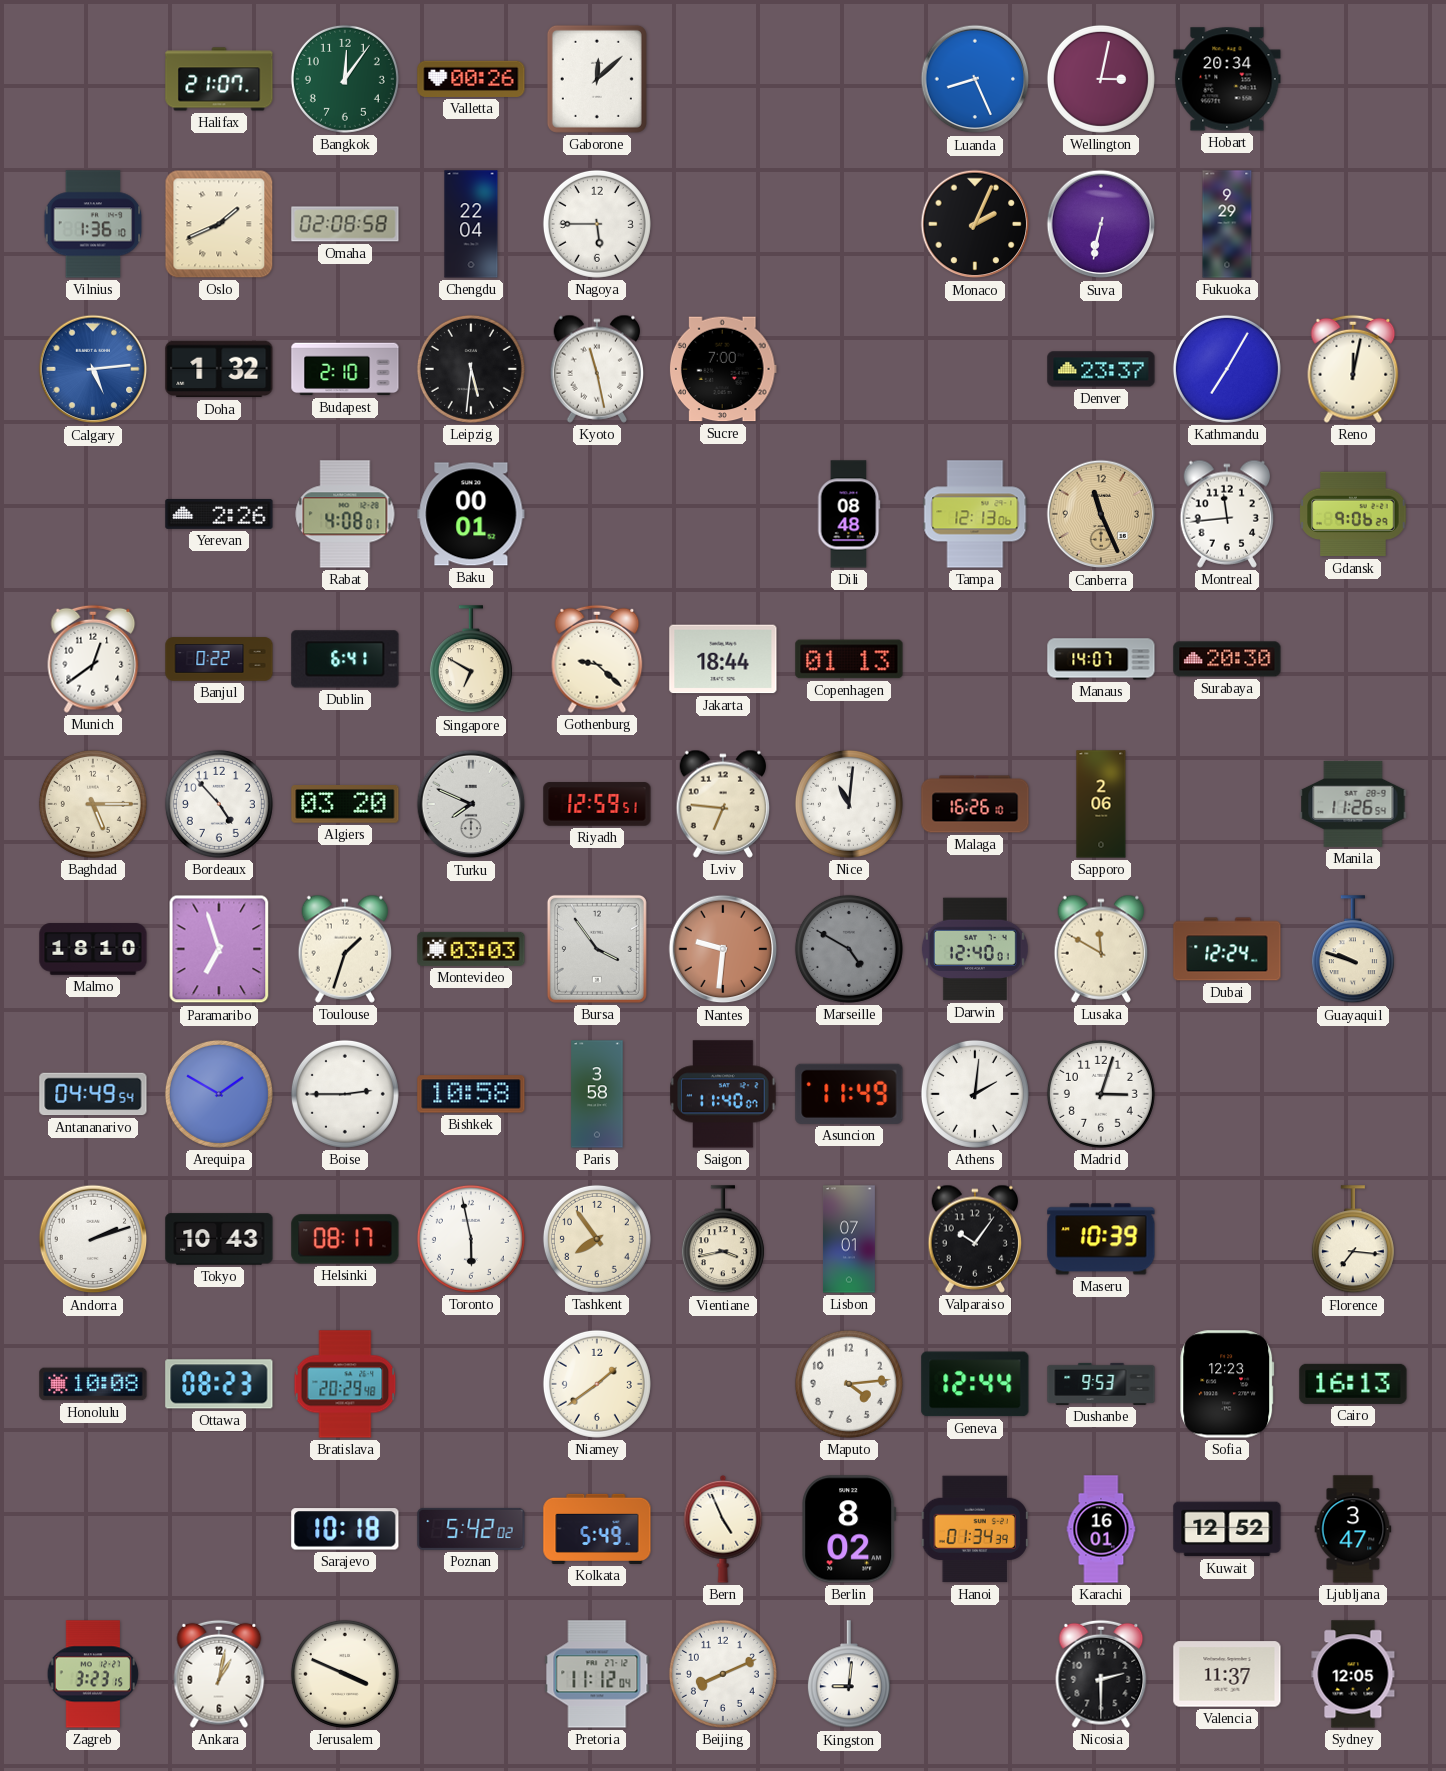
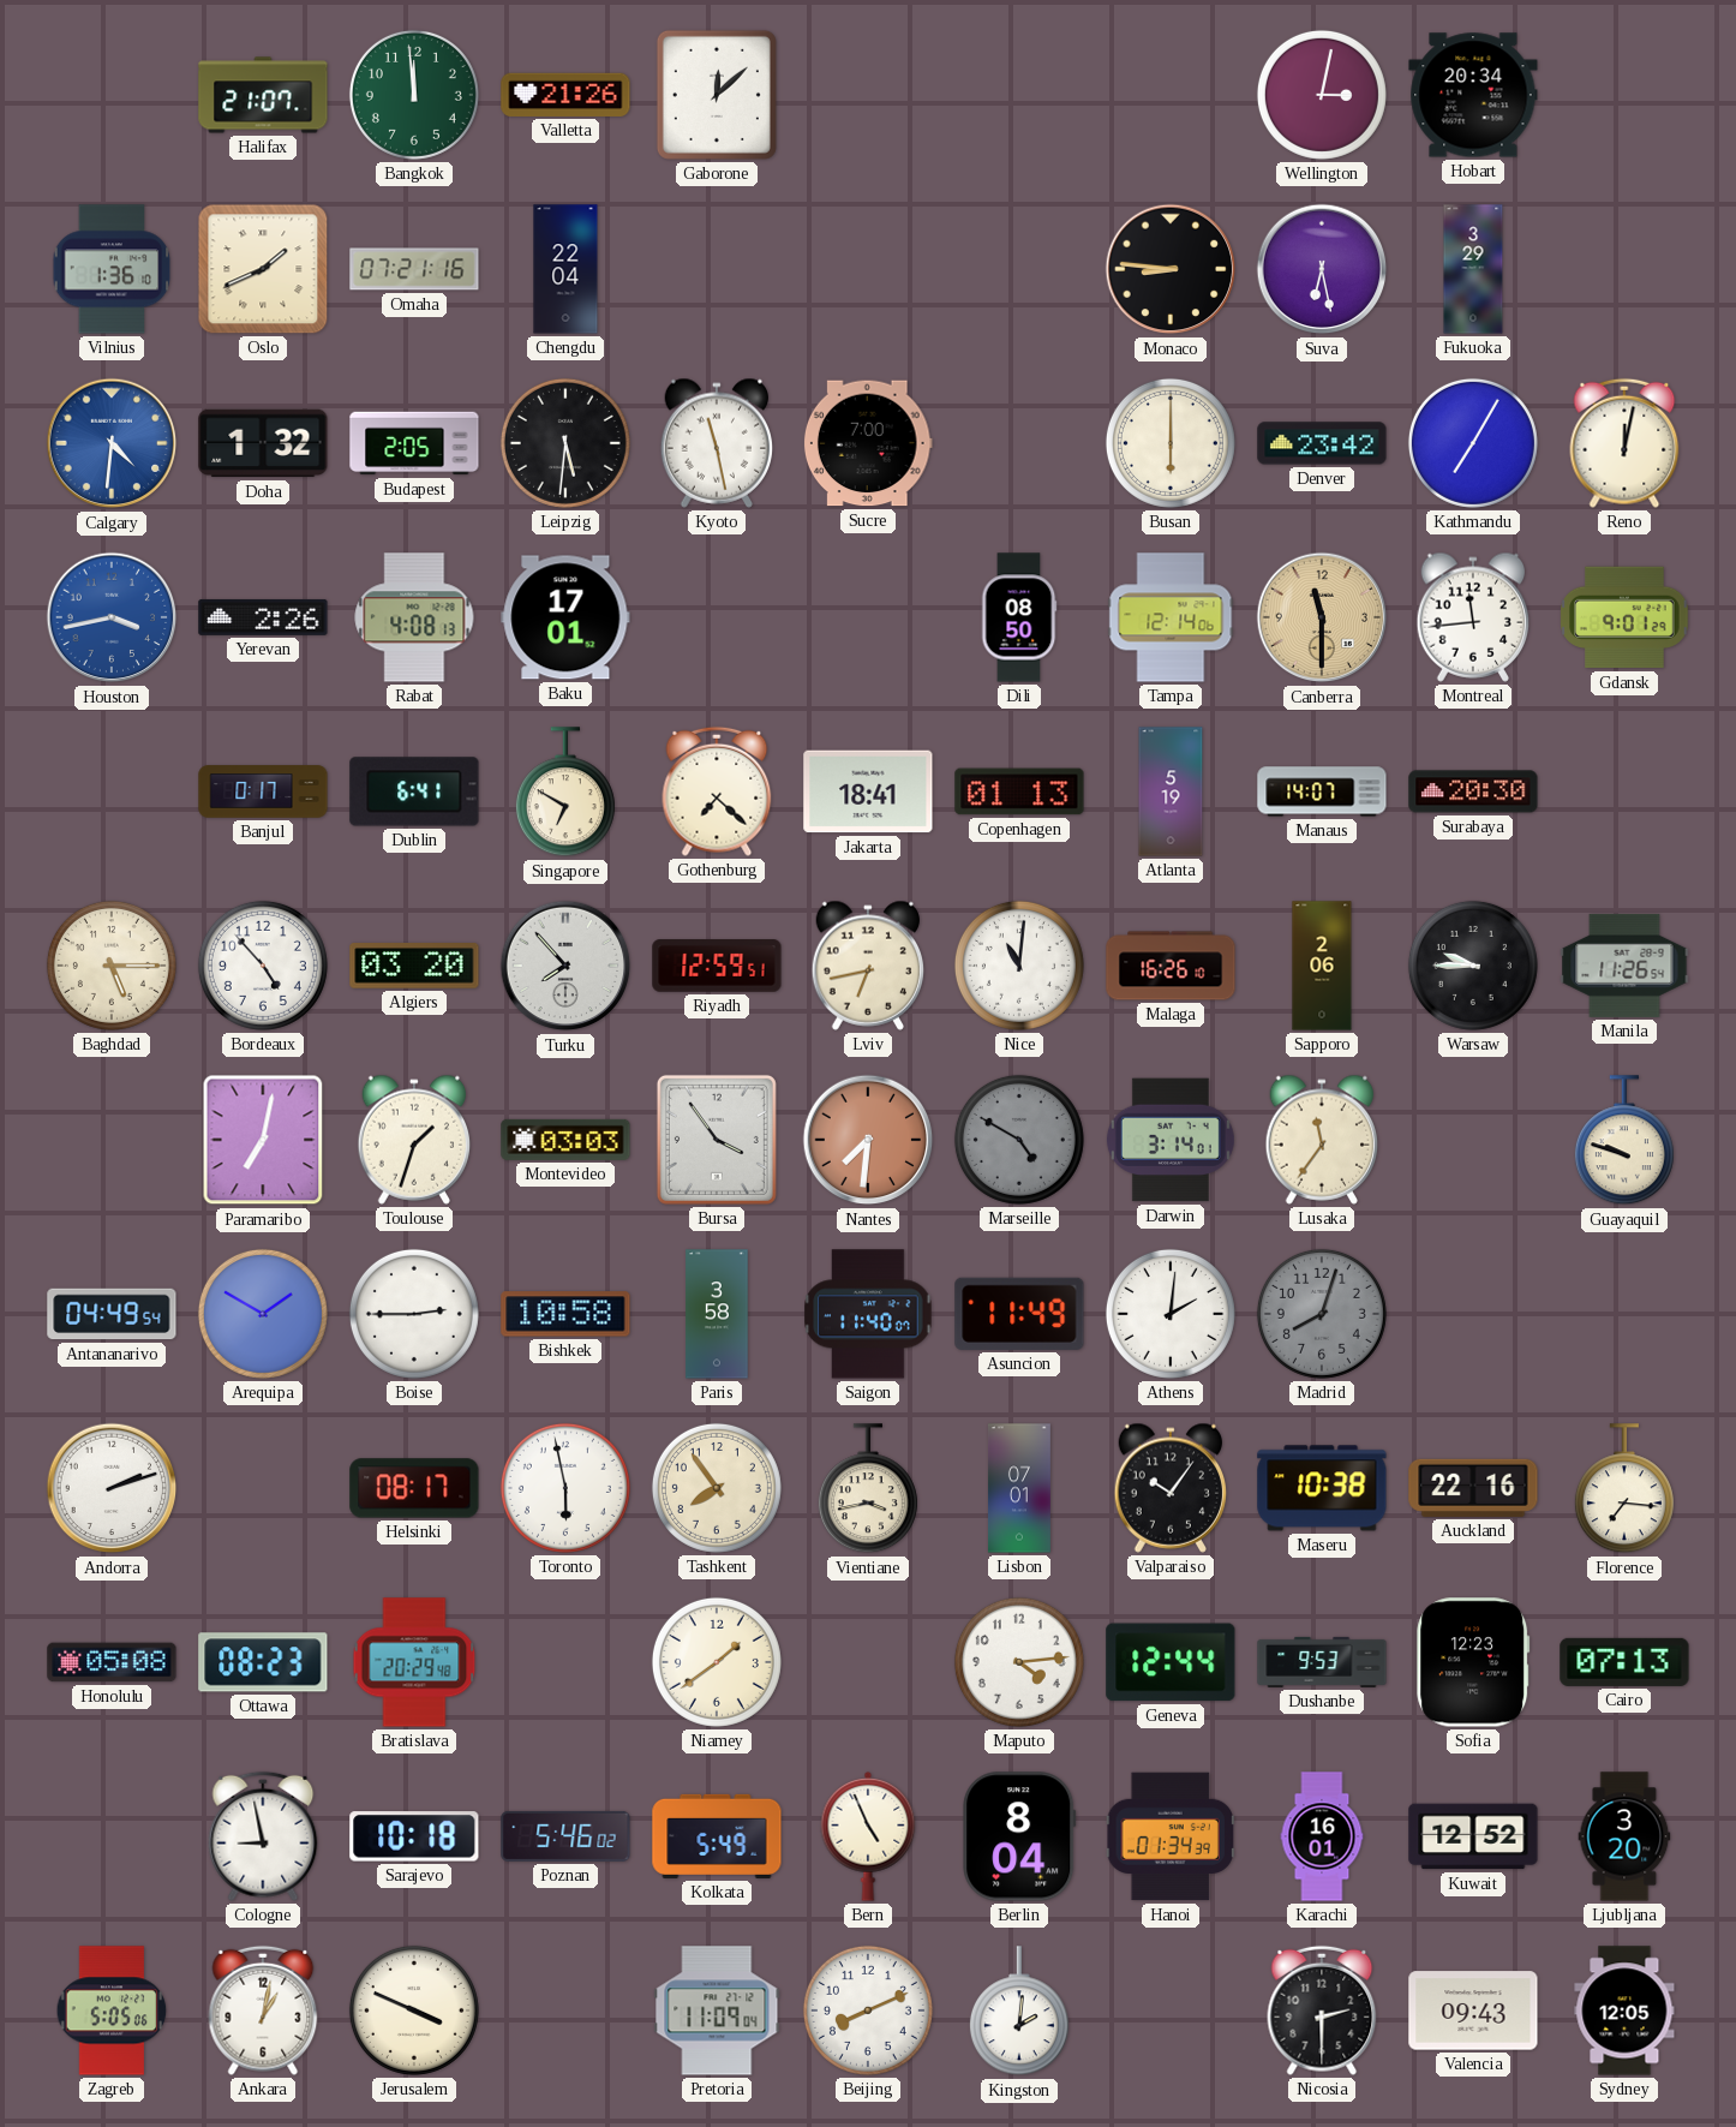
Bangkok: 12:06 -> 11:59 (414, 95)
Valletta: 00:26 -> 21:26 (565, 95)
Luanda: 8:26 -> none (975, 79)
Omaha: 02:08 -> 07:21 (414, 269)
Nagoya: 5:45 -> none (597, 224)
Monaco: 2:04 -> 8:46 (1171, 269)
Suva: 6:32 -> 6:28 (1322, 269)
Fukuoka: 9:29 -> 3:29 (1473, 269)
Calgary: 5:14 -> 4:31 (112, 443)
Budapest: 2:10 -> 2:05 (414, 443)
Busan: none -> 6:00 (1171, 443)
Denver: 23:37 -> 23:42 (1322, 443)
Houston: none -> 3:43 (112, 617)
Rabat: 4:08:01 -> 4:08:13 (414, 617)
Baku: 00:01 -> 17:01 (565, 617)
Dili: 08:48 -> 08:50 (1019, 617)
Tampa: 12:13 -> 12:14 (1171, 617)
Canberra: 11:26 -> 11:30 (1322, 617)
Gdansk: 9:06 -> 9:01 (1624, 617)
Munich: 12:39 -> none (93, 659)
Banjul: 0:22 -> 0:17 (263, 791)
Gothenburg: 9:22 -> 7:22 (717, 791)
Jakarta: 18:44 -> 18:41 (868, 791)
Atlanta: none -> 5:19 (1171, 791)
Turku: 7:49 -> 7:53 (565, 966)
Lviv: 6:46 -> 6:43 (868, 966)
Warsaw: none -> 9:45 (1473, 966)
Malmo: 18:10 -> none (93, 949)
Paramaribo: 6:57 -> 7:02 (263, 1140)
Nantes: 9:31 -> 7:31 (868, 1140)
Darwin: 12:40 -> 3:14 (1171, 1140)
Lusaka: 11:50 -> 11:36 (1322, 1140)
Dubai: 12:24 -> none (1227, 949)
Madrid: 3:03 -> 8:03 (1322, 1314)
Madrid dial: white -> grey (1322, 1314)
Tokyo: 10:43 -> none (219, 1239)
Maseru: 10:39 -> 10:38 (1322, 1488)
Auckland: none -> 22:16 (1473, 1488)
Honolulu: 10:08 -> 05:08 (112, 1662)
Cairo: 16:13 -> 07:13 (1624, 1662)
Cologne: none -> 8:58 (263, 1836)
Poznan: 5:42 -> 5:46 (565, 1836)
Berlin: 8:02 -> 8:04 (1019, 1836)
Ljubljana: 3:47 -> 3:20 (1624, 1836)
Zagreb: 3:23 -> 5:05 (112, 2011)
Pretoria: 11:12 -> 11:09 (717, 2011)
Kingston: 9:01 -> 2:01 (1019, 2012)
Valencia: 11:37 -> 09:43 (1473, 2011)
